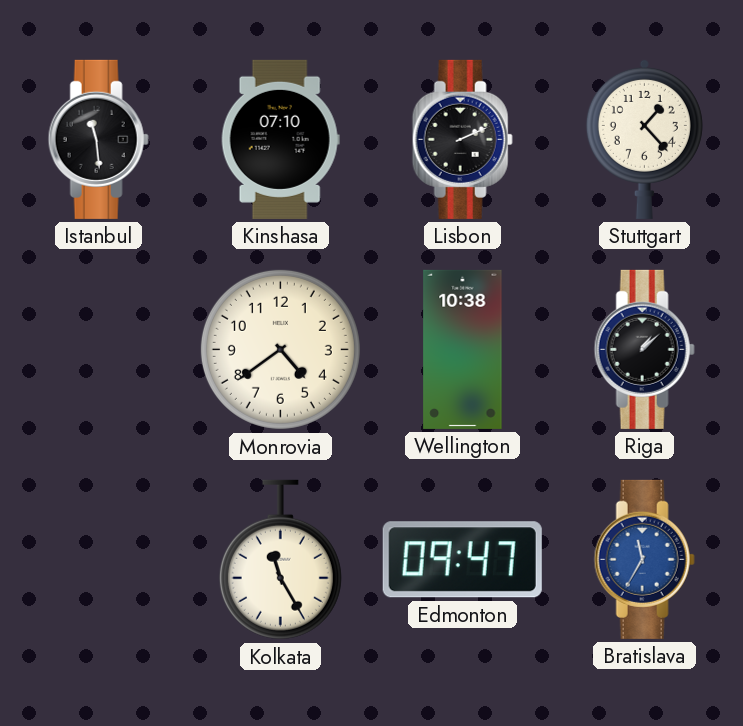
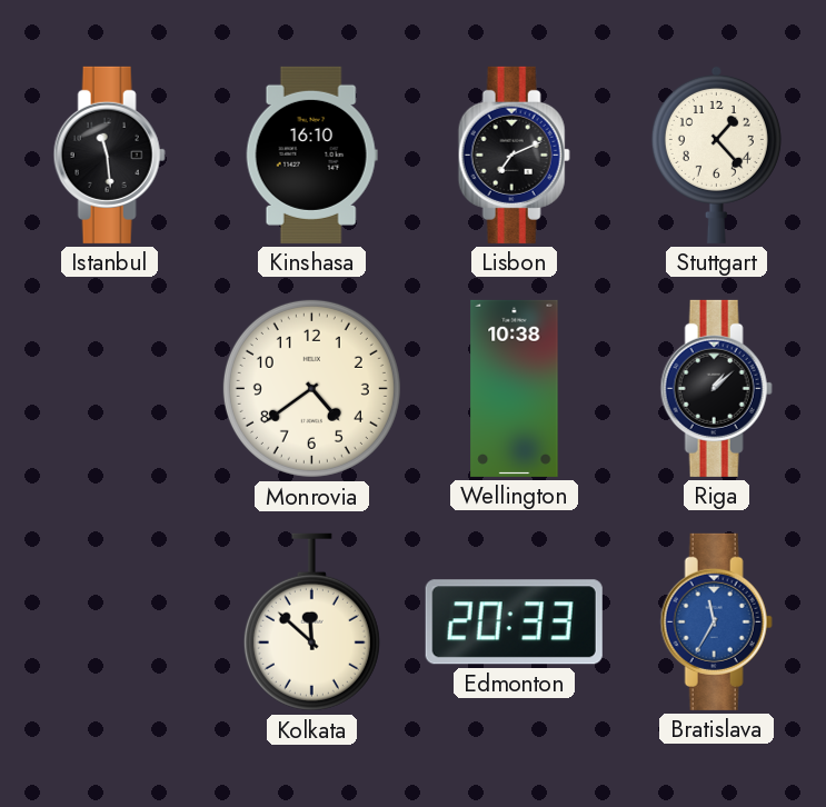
Kinshasa: 07:10 -> 16:10 (311, 155)
Lisbon: 2:11 -> 7:11 (514, 155)
Kolkata: 11:25 -> 11:52 (311, 622)
Edmonton: 09:47 -> 20:33 (514, 622)
